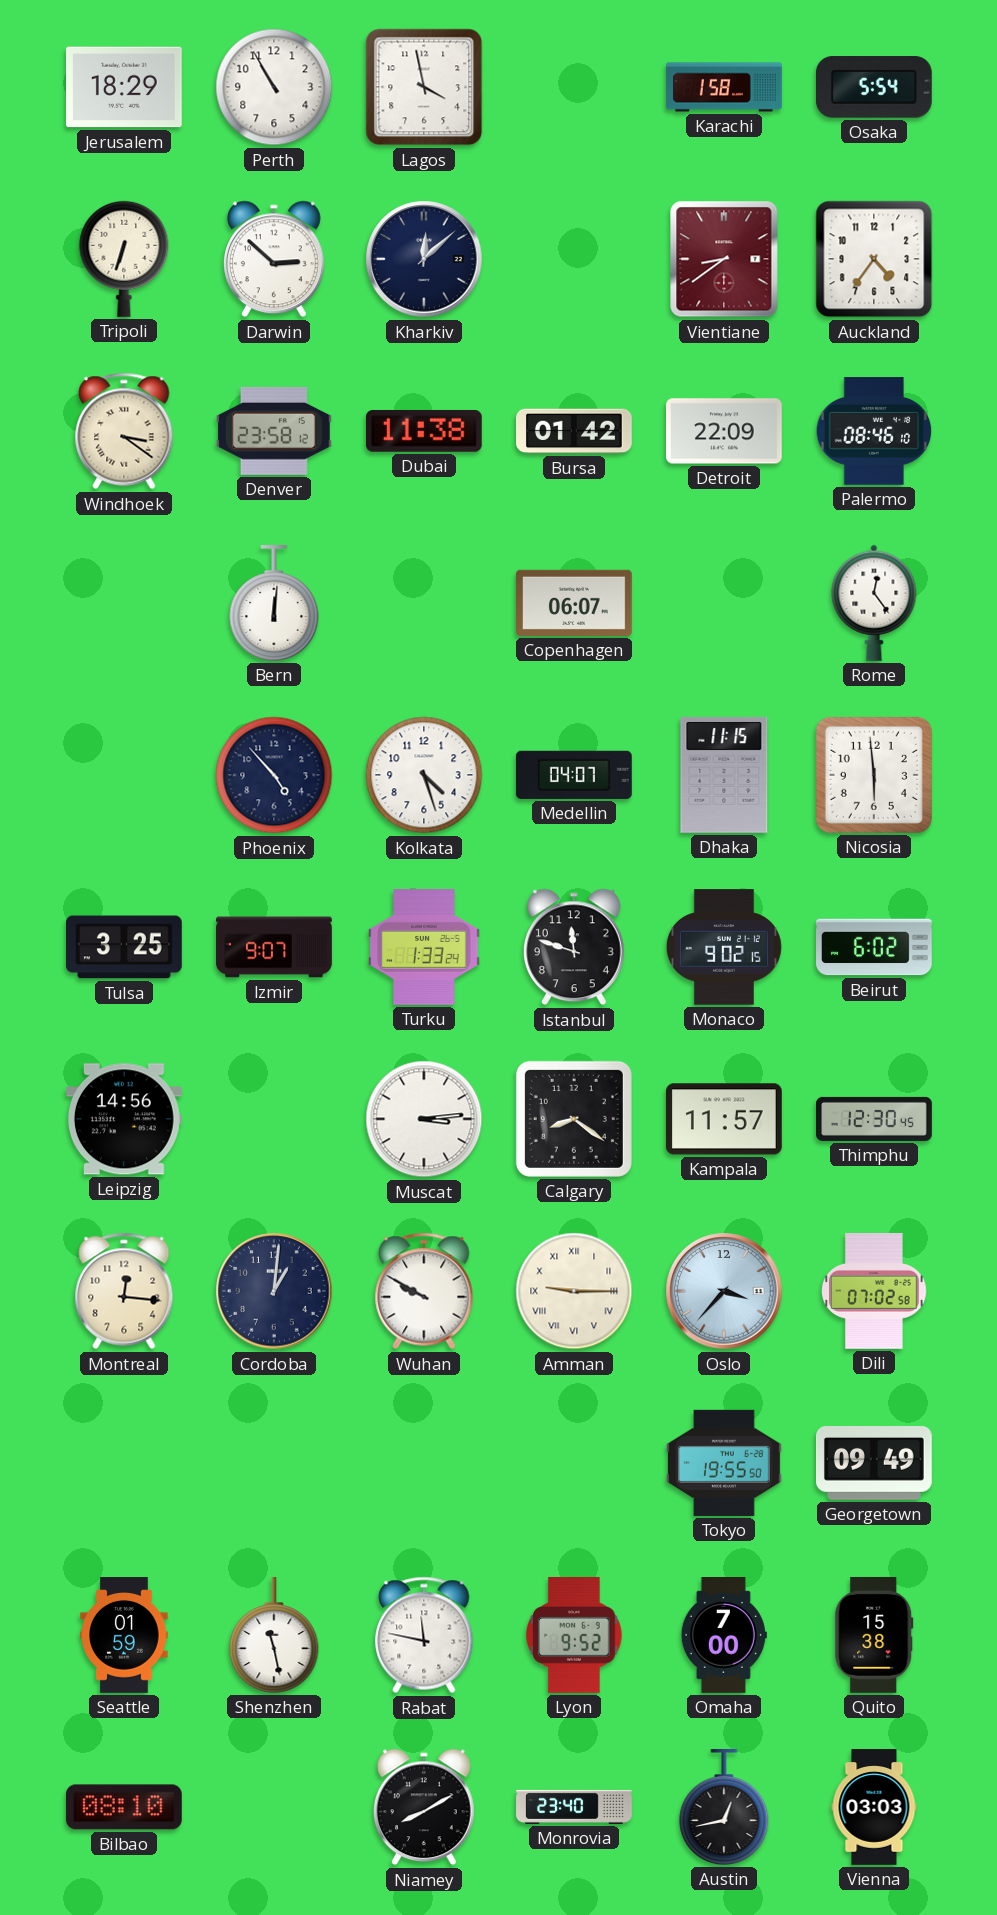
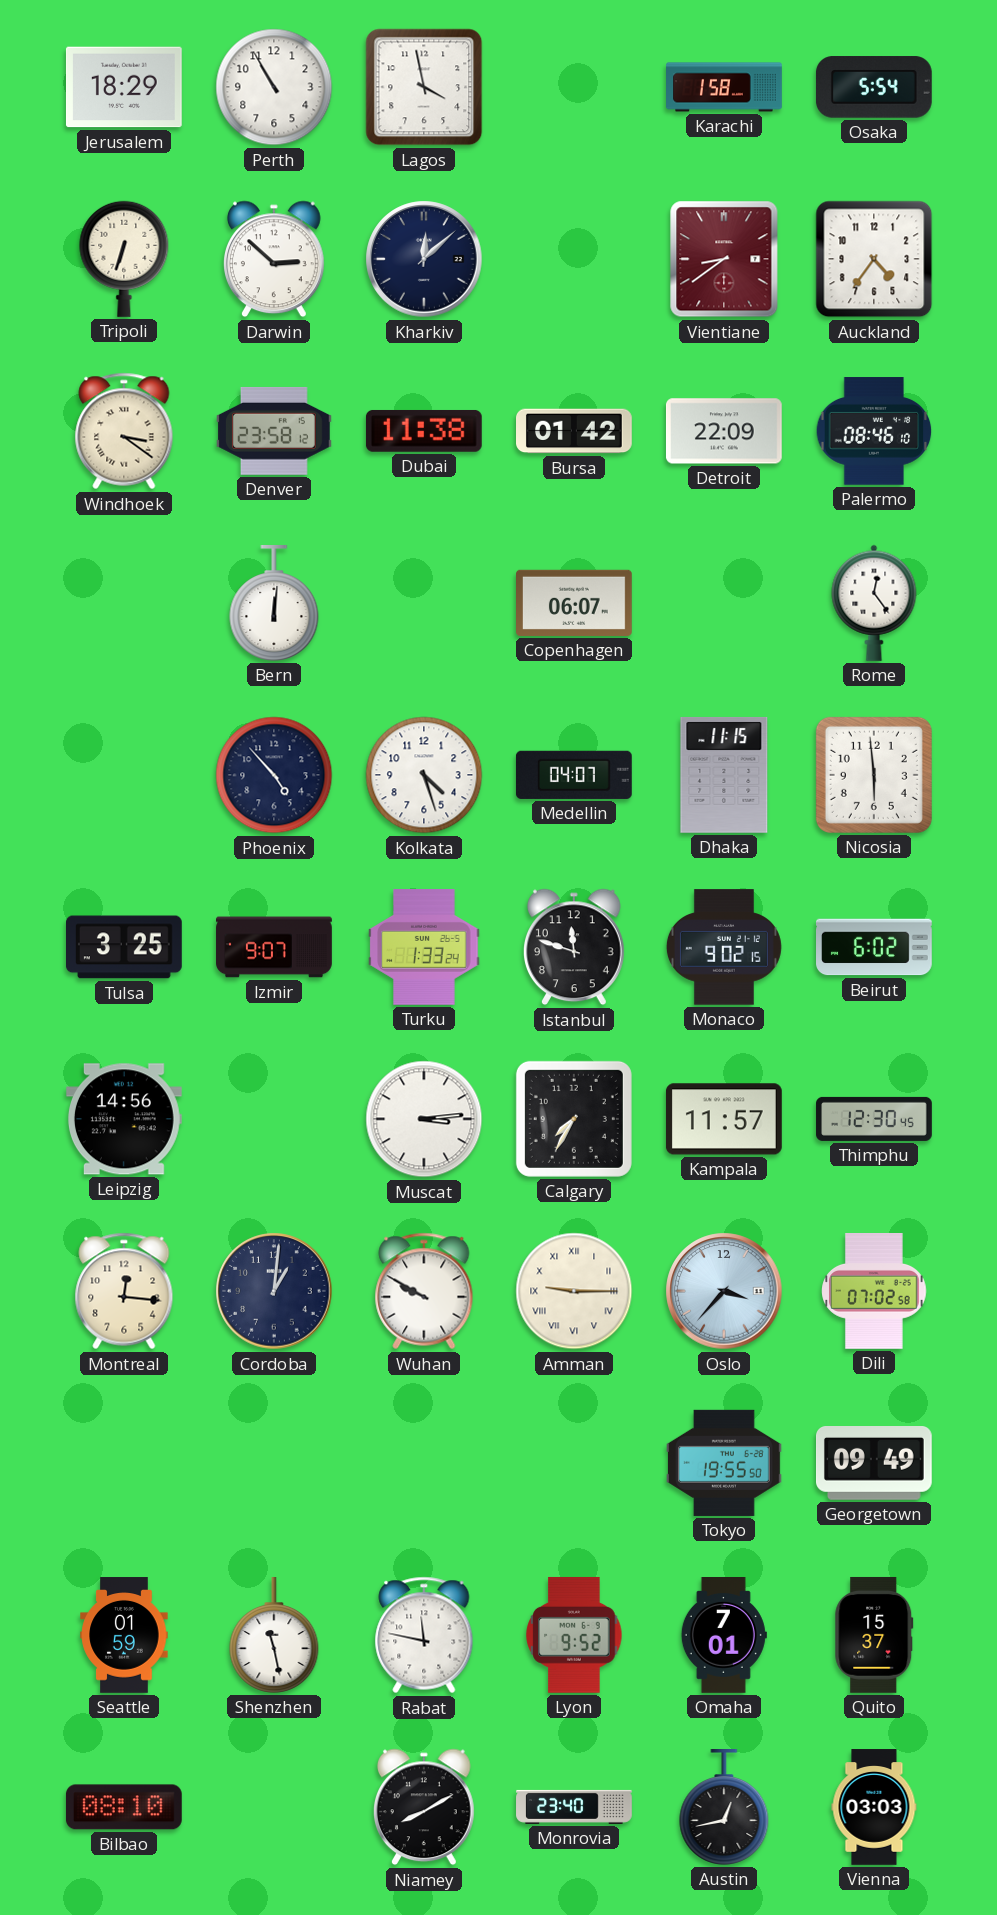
Calgary: 8:21 -> 7:35 (574, 1119)
Omaha: 7:00 -> 7:01 (724, 1636)
Quito: 15:38 -> 15:37 (874, 1635)
